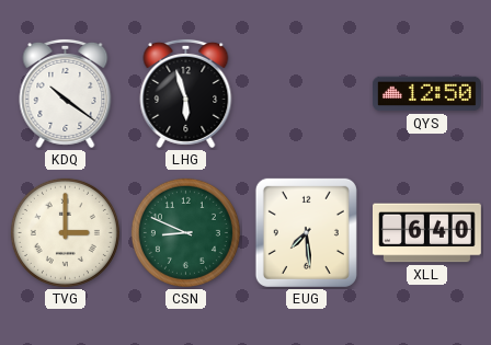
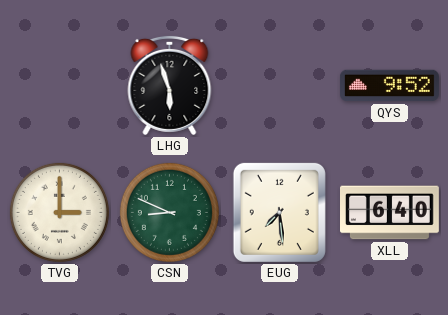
KDQ: 10:21 -> none (66, 93)
QYS: 12:50 -> 9:52 (389, 86)
